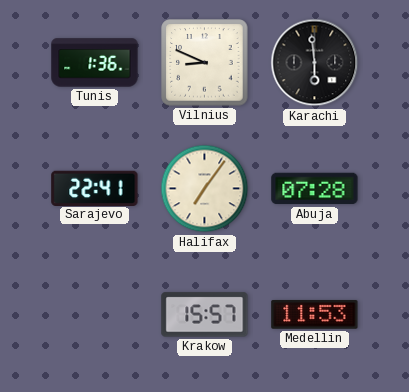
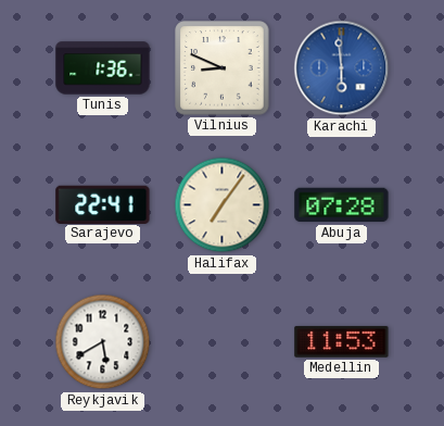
Karachi dial: black -> blue (342, 68)
Reykjavik: none -> 5:40 (103, 342)
Krakow: 15:57 -> none (205, 315)
